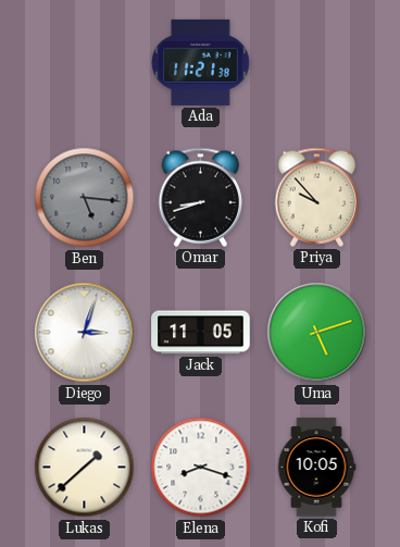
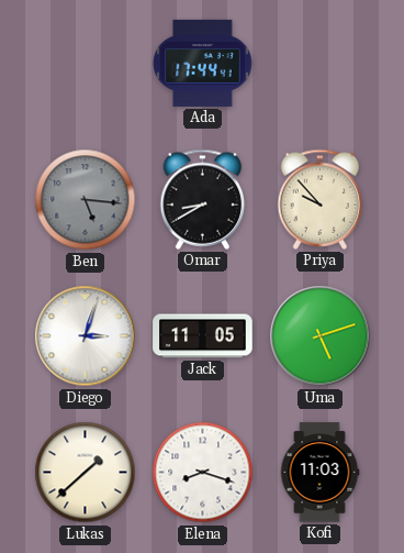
Ada: 11:21 -> 17:44 (203, 63)
Omar: 8:42 -> 8:40 (203, 199)
Kofi: 10:05 -> 11:03 (319, 473)
